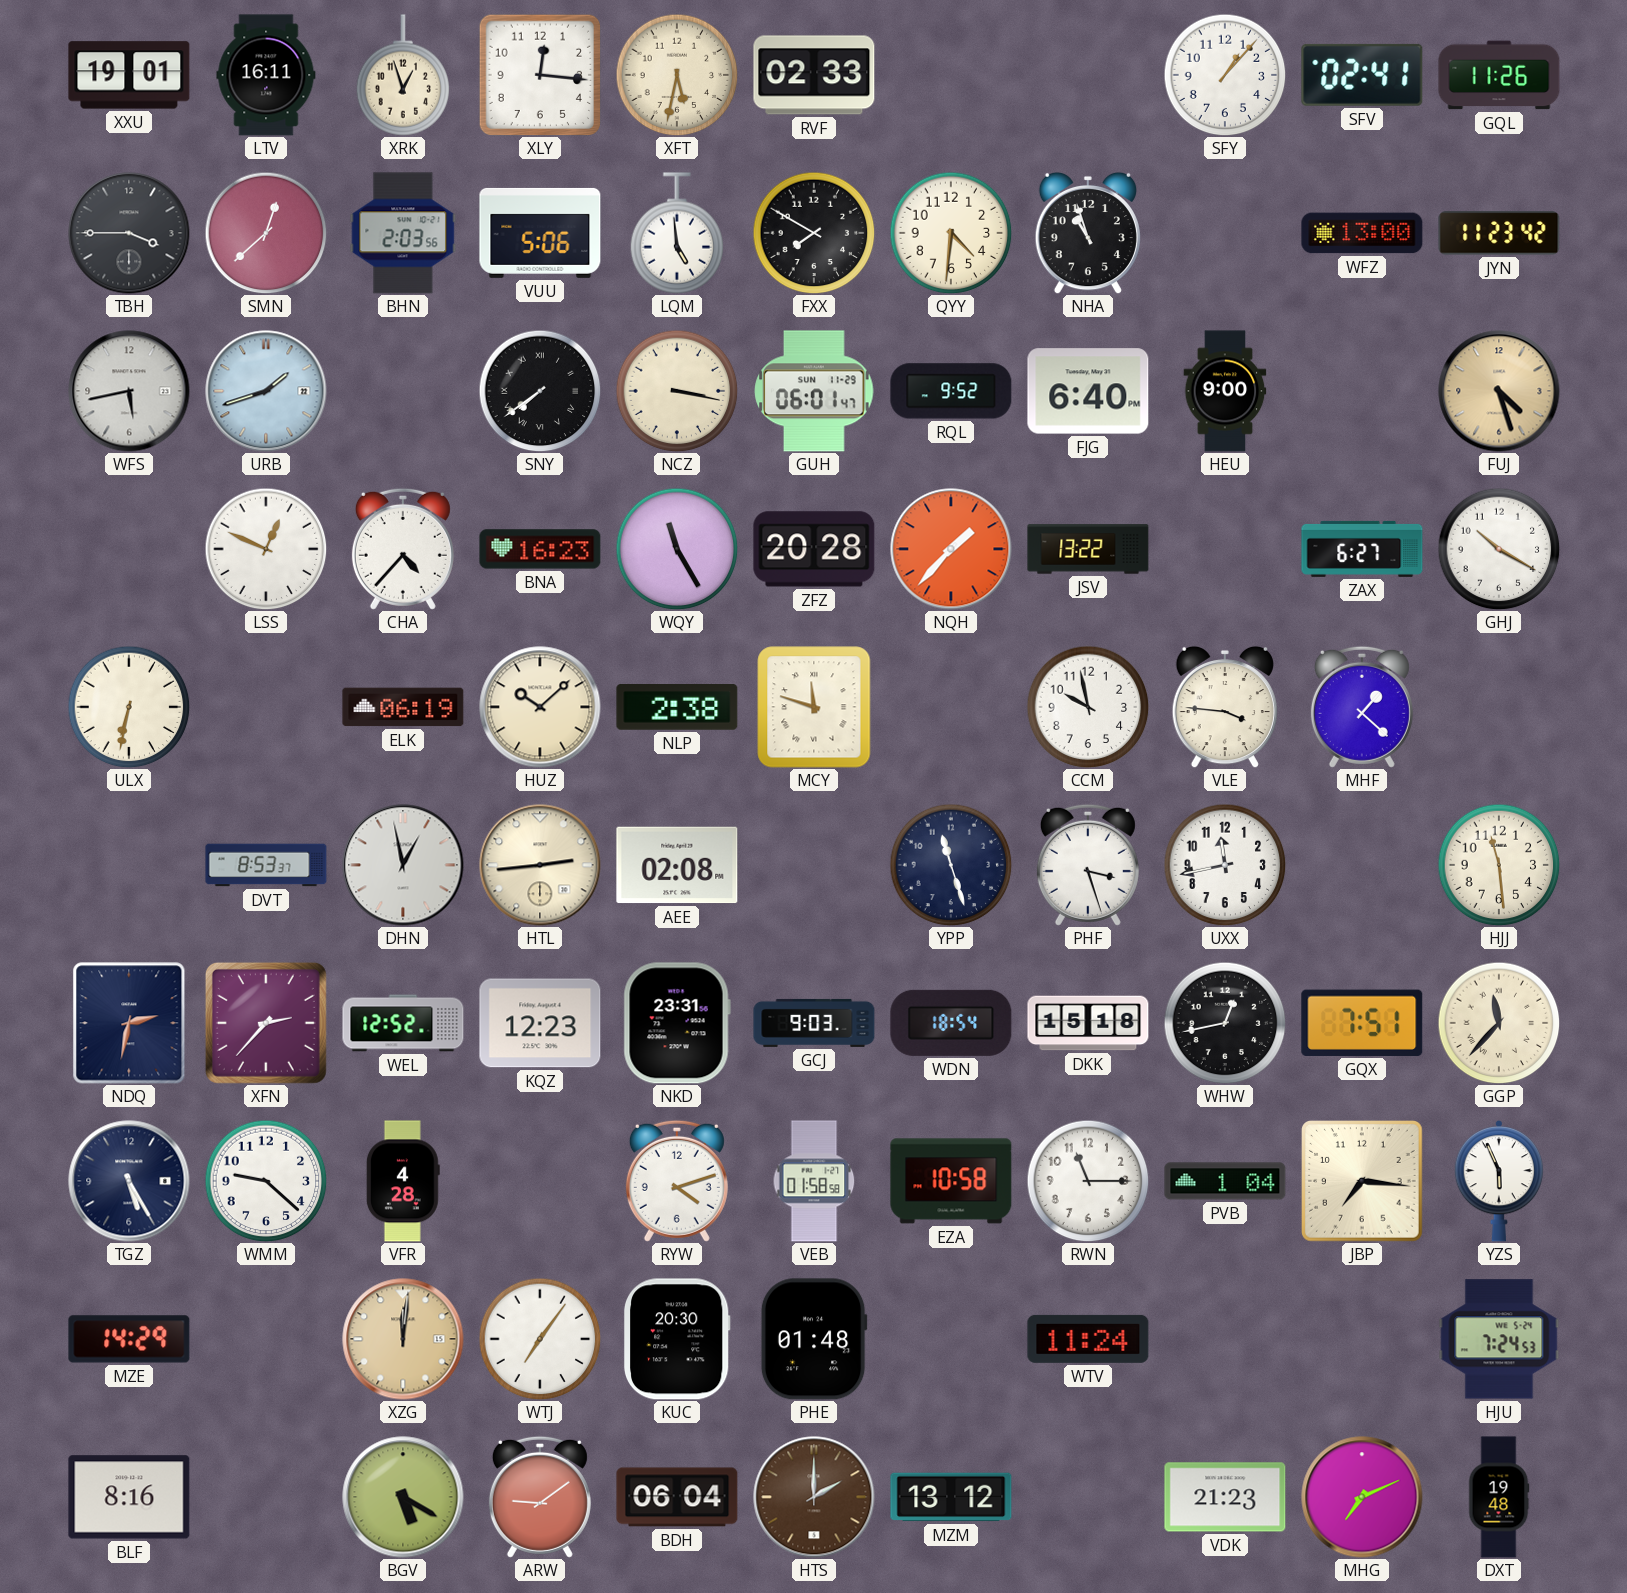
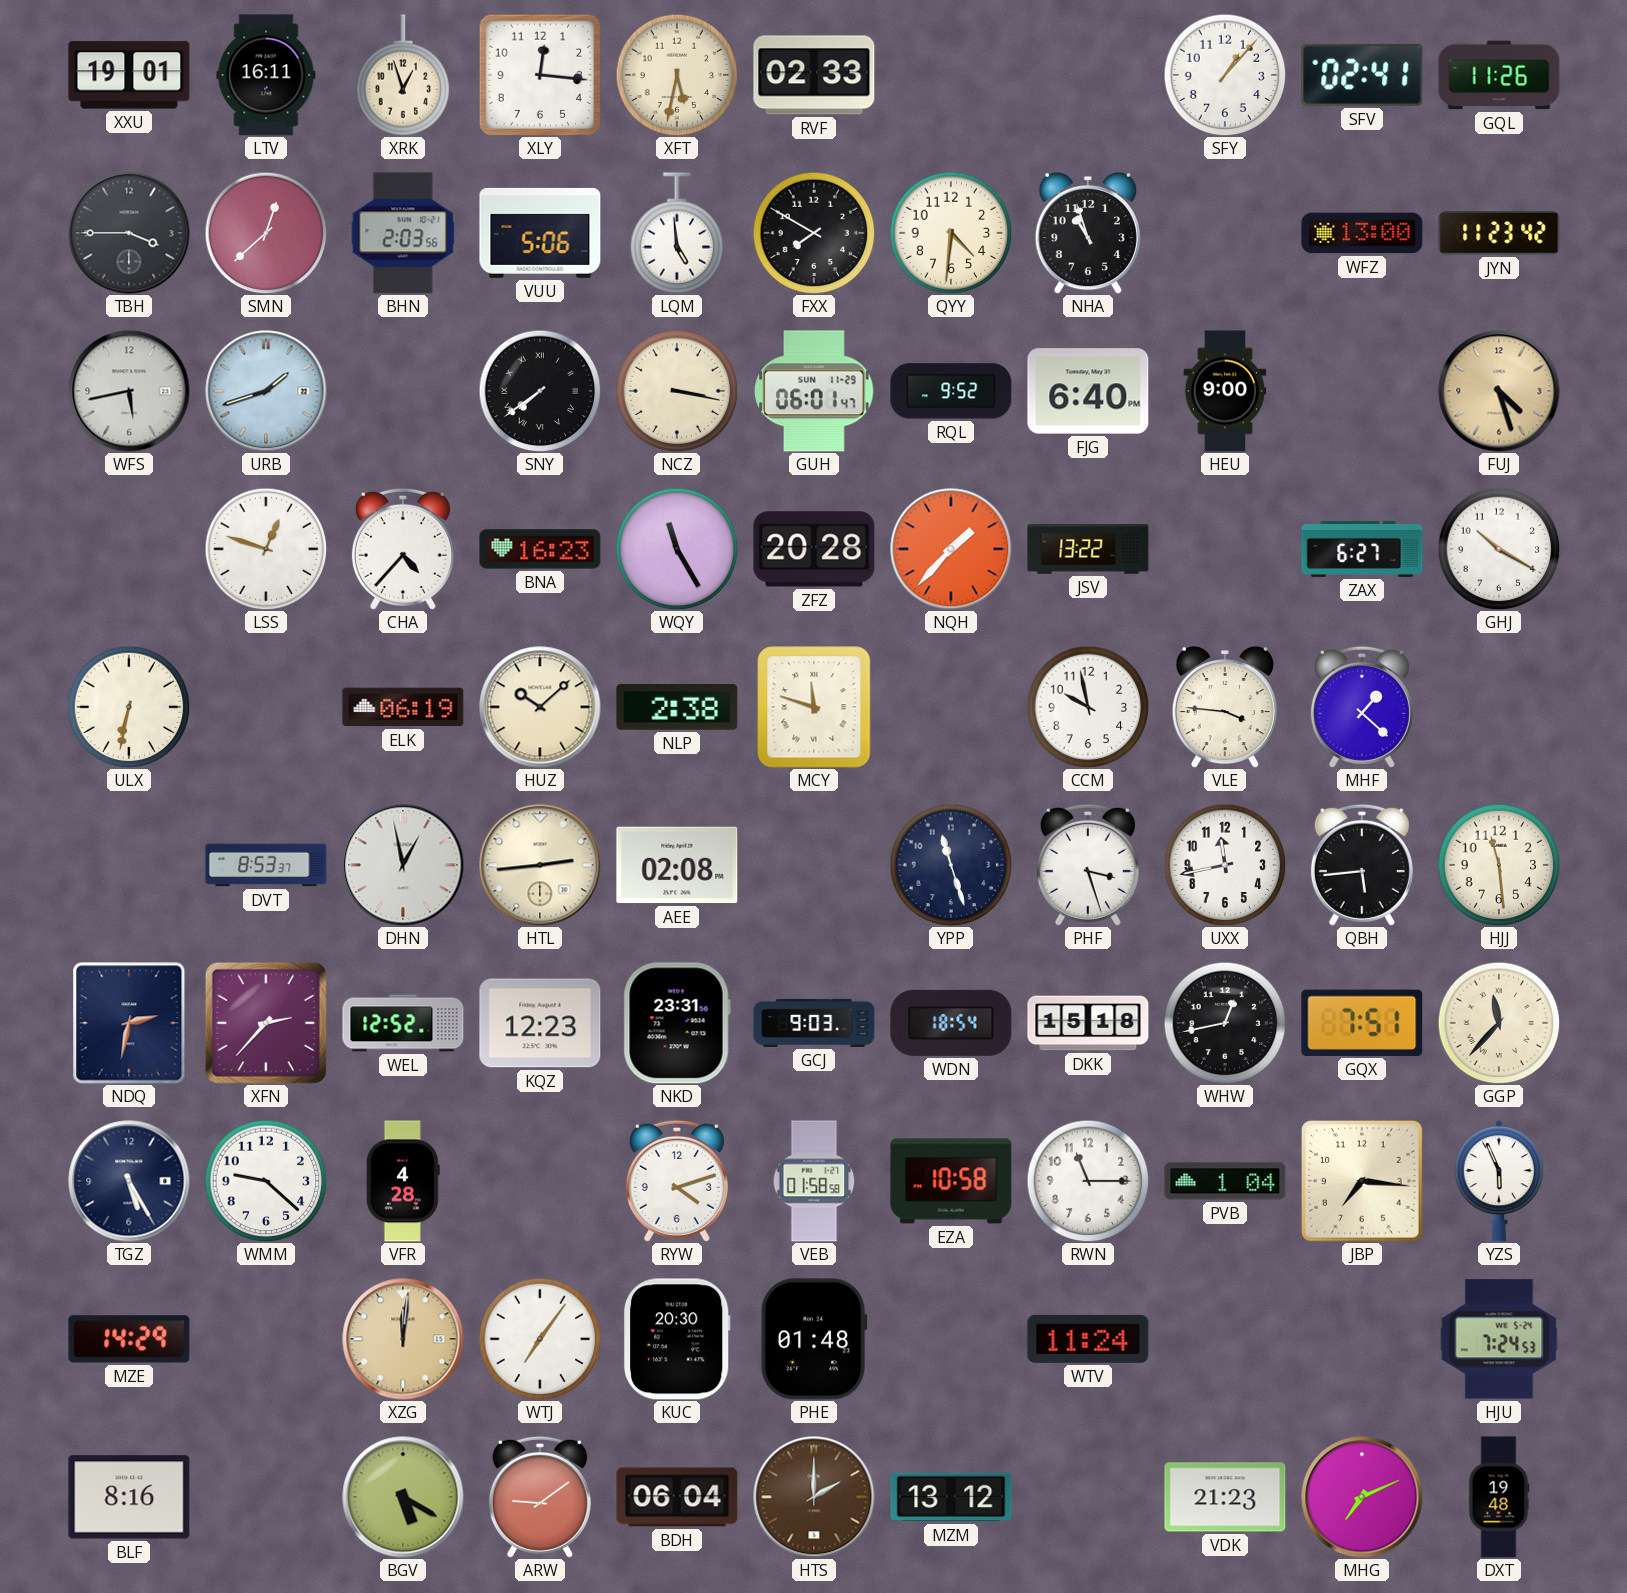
LSS: 12:49 -> 12:48 (266, 549)
QBH: none -> 5:44 (1362, 865)
